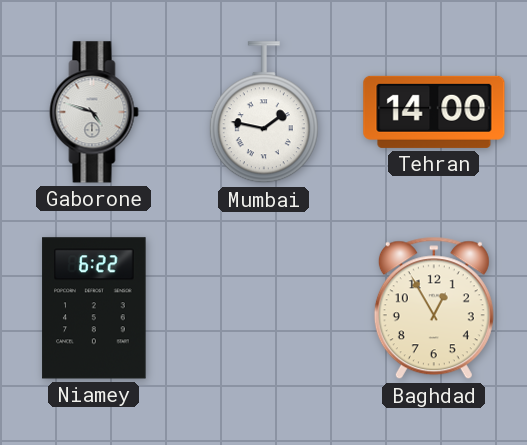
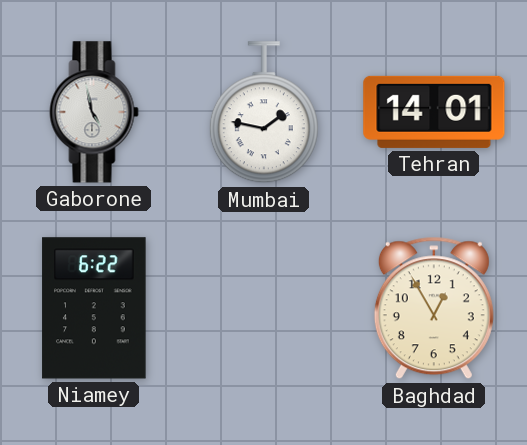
Gaborone: 4:48 -> 4:58 (94, 112)
Tehran: 14:00 -> 14:01 (434, 112)
